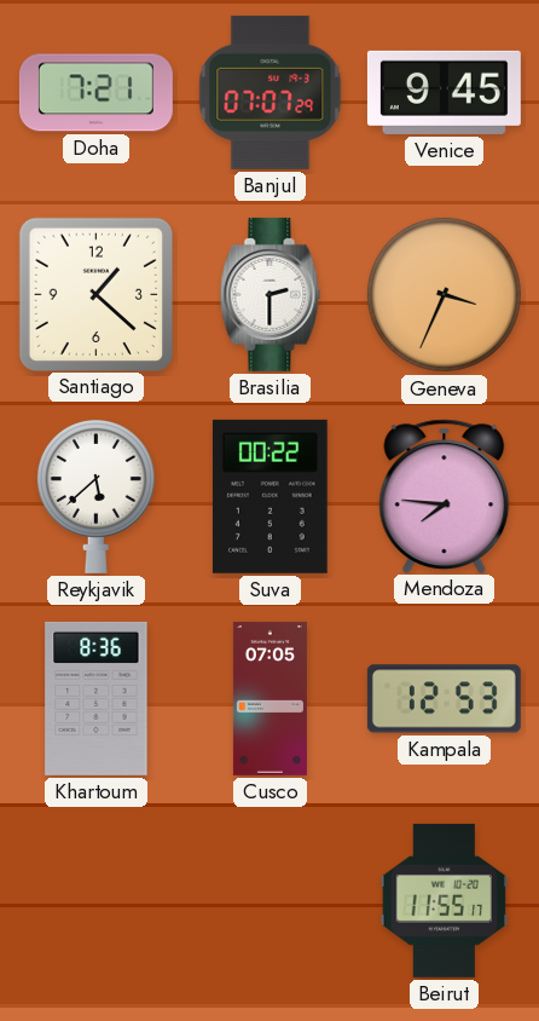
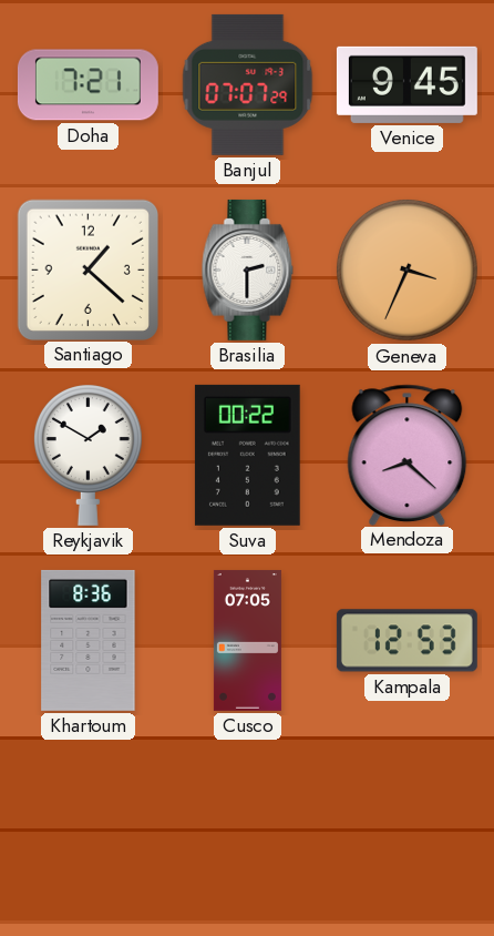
Reykjavik: 5:38 -> 1:50 (88, 455)
Mendoza: 7:46 -> 8:22 (408, 455)
Beirut: 11:55 -> none (445, 900)
